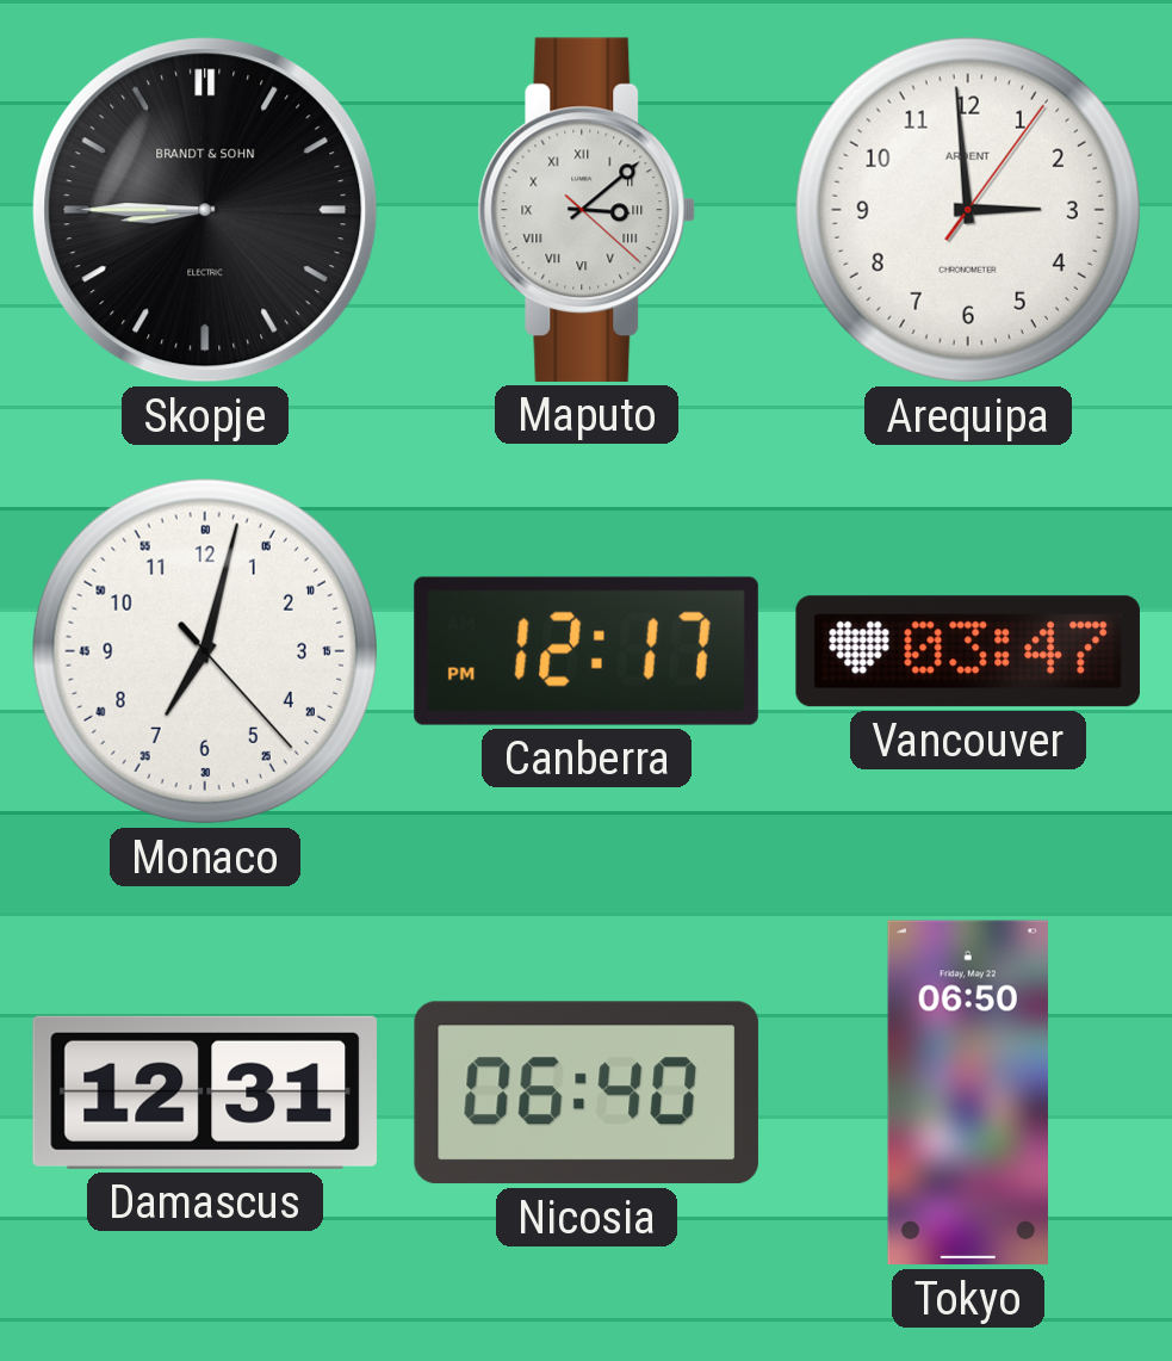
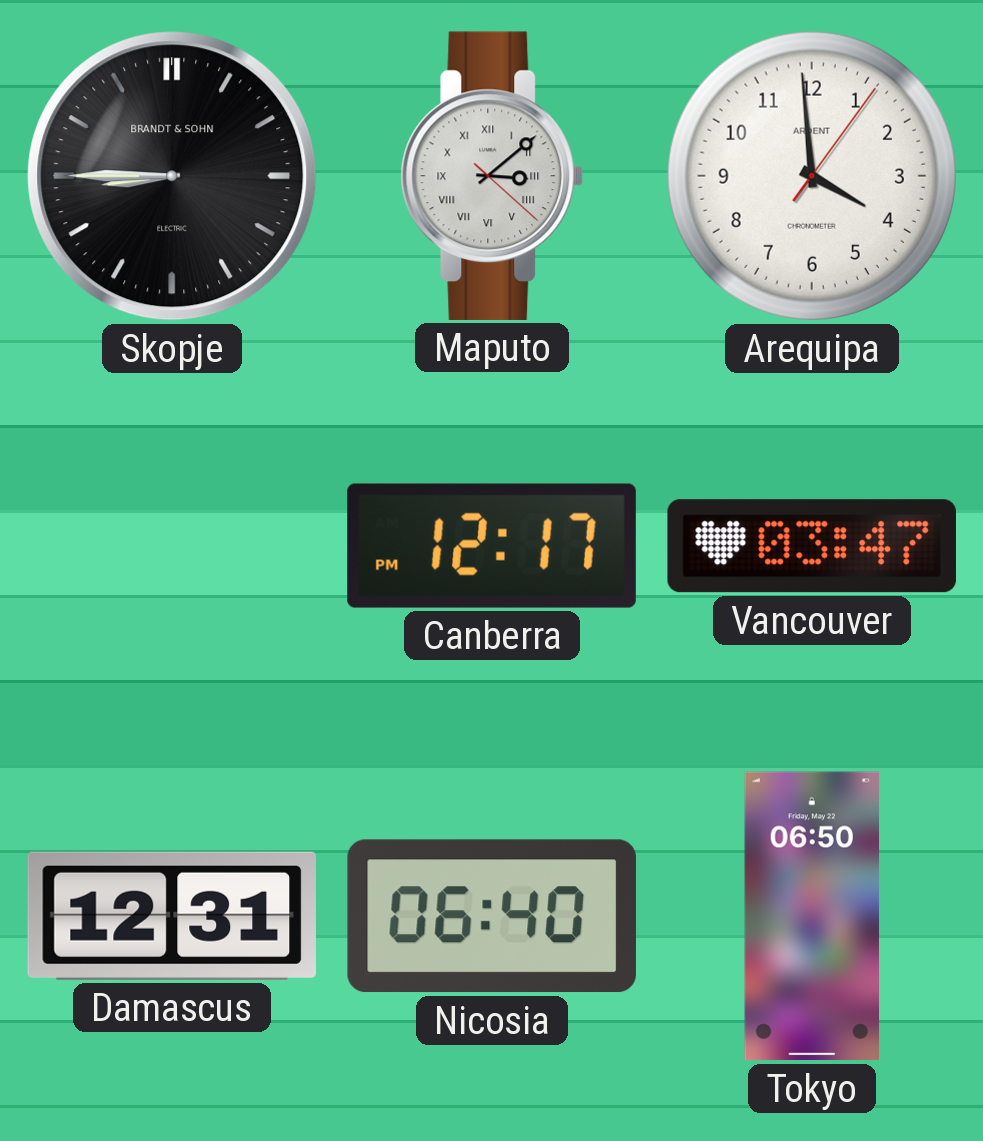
Arequipa: 2:59 -> 3:59 (812, 176)
Monaco: 7:02 -> none (205, 651)
